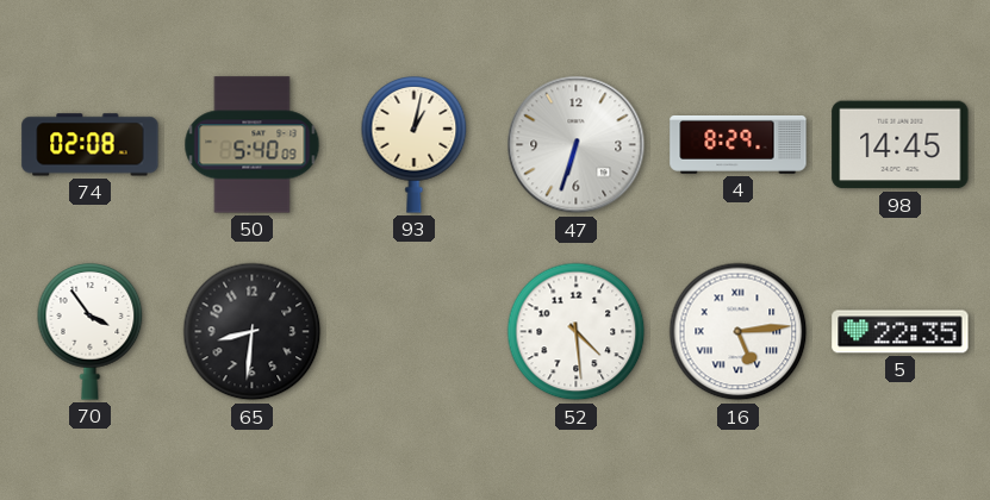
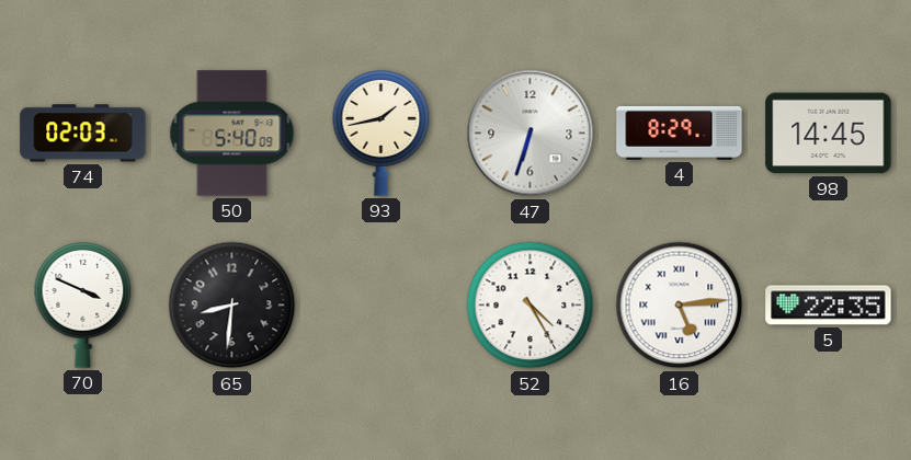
74: 02:08 -> 02:03 (83, 134)
93: 1:02 -> 1:43 (382, 134)
70: 3:54 -> 3:49 (83, 306)
52: 4:29 -> 4:25 (531, 306)
